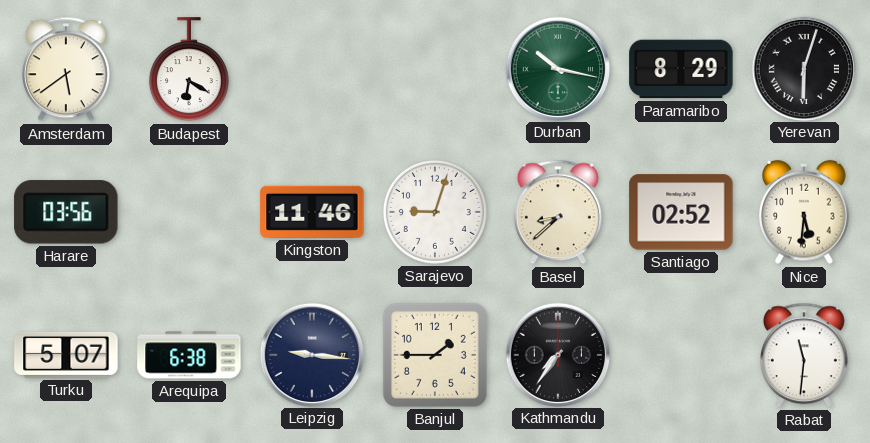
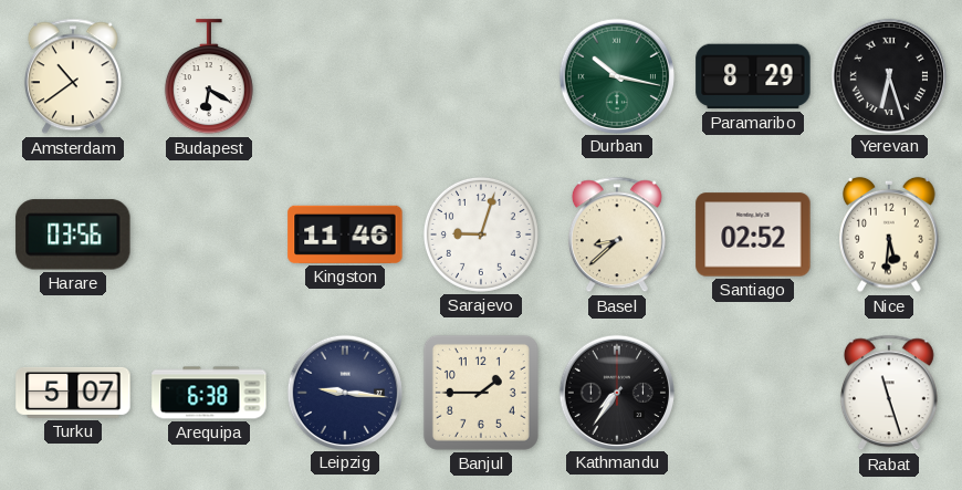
Amsterdam: 5:39 -> 10:39 (73, 76)
Yerevan: 6:03 -> 6:27 (888, 75)
Rabat: 11:31 -> 11:27 (889, 393)
